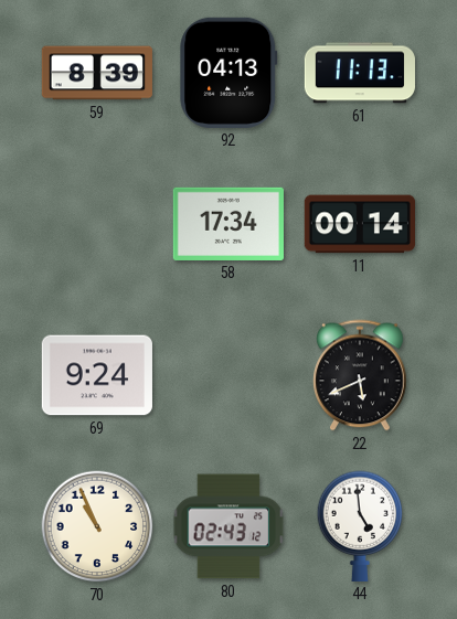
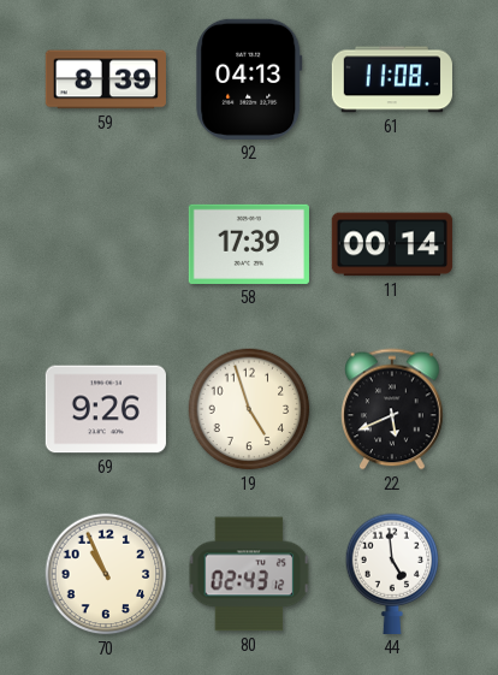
61: 11:13 -> 11:08 (392, 79)
58: 17:34 -> 17:39 (249, 244)
69: 9:24 -> 9:26 (106, 409)
19: none -> 4:57 (249, 409)
